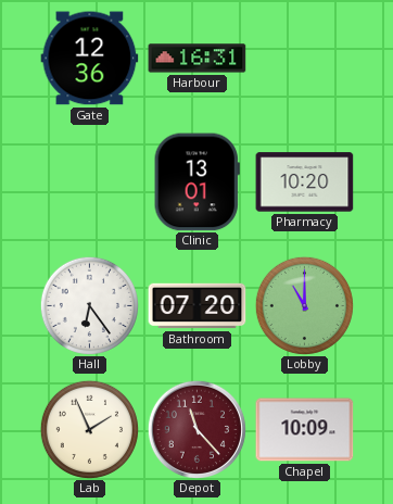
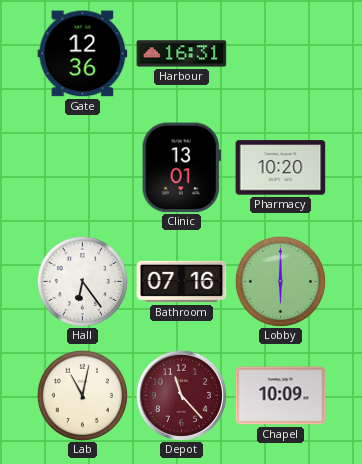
Bathroom: 07:20 -> 07:16 (182, 282)
Lobby: 11:00 -> 6:00 (280, 281)
Lab: 1:56 -> 11:02 (82, 395)
